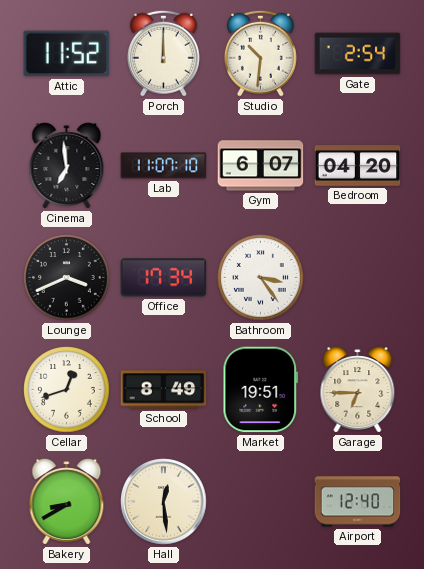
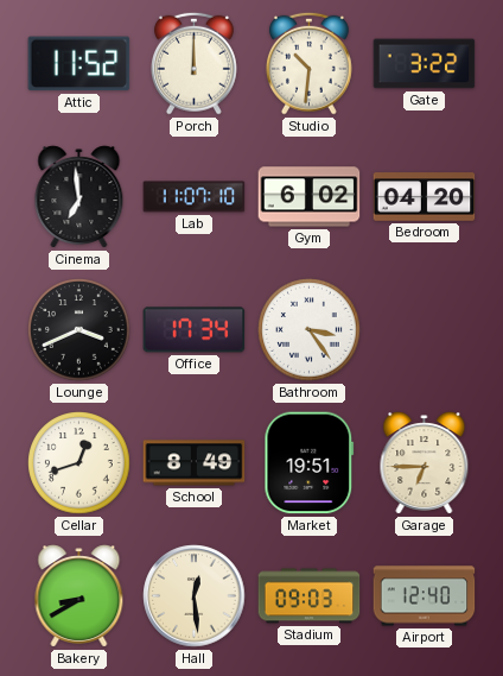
Gate: 2:54 -> 3:22 (425, 64)
Gym: 6:07 -> 6:02 (310, 197)
Stadium: none -> 09:03 (310, 596)
